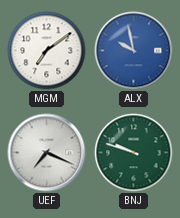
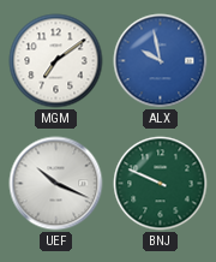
UEF: 7:19 -> 10:19 (56, 184)
BNJ: 9:48 -> 9:49 (161, 184)
